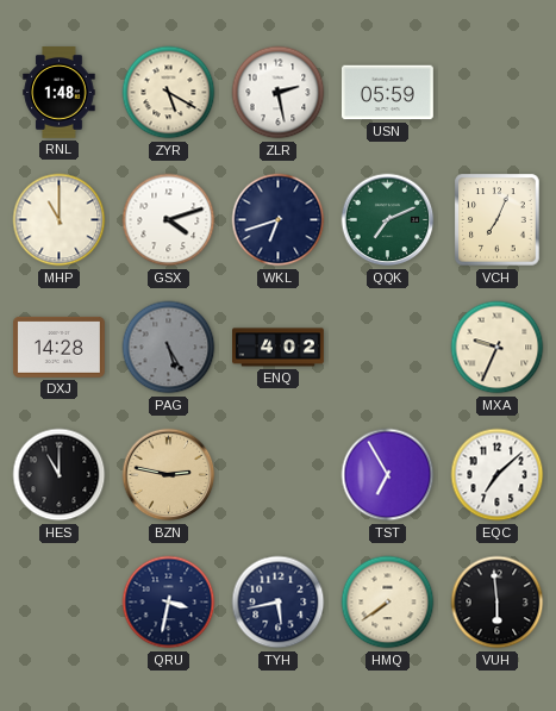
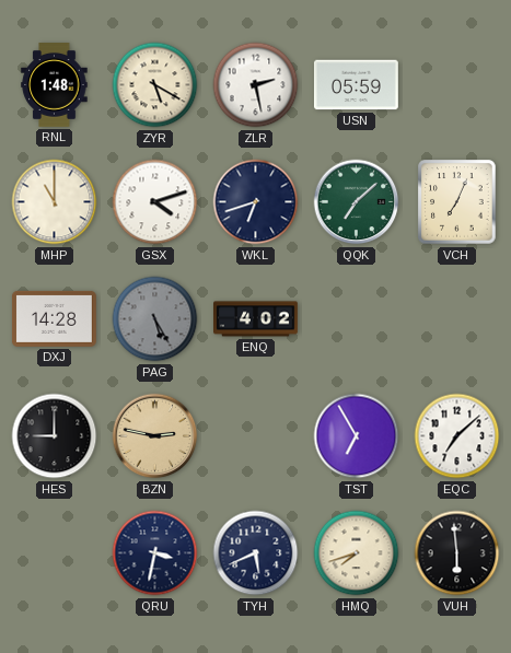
QQK: 7:11 -> 7:08 (357, 202)
MXA: 9:34 -> none (498, 348)
HES: 11:00 -> 9:00 (55, 436)
TYH: 5:43 -> 5:41 (256, 553)
HMQ: 7:39 -> 7:42 (357, 553)
